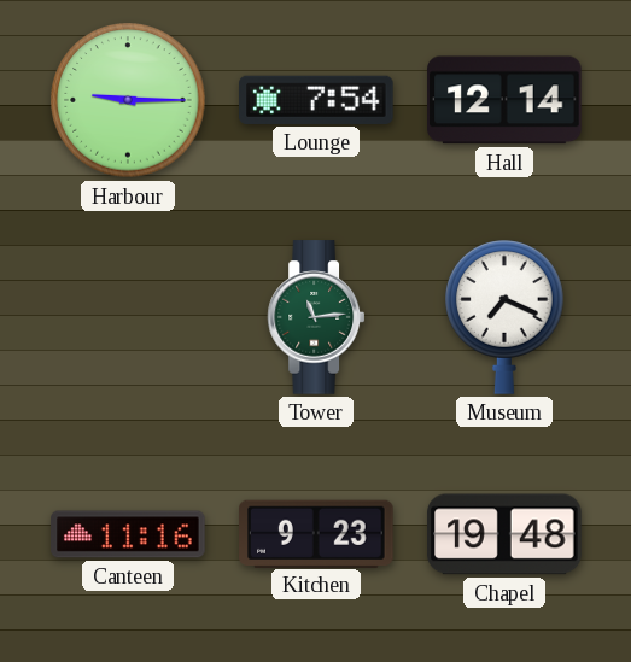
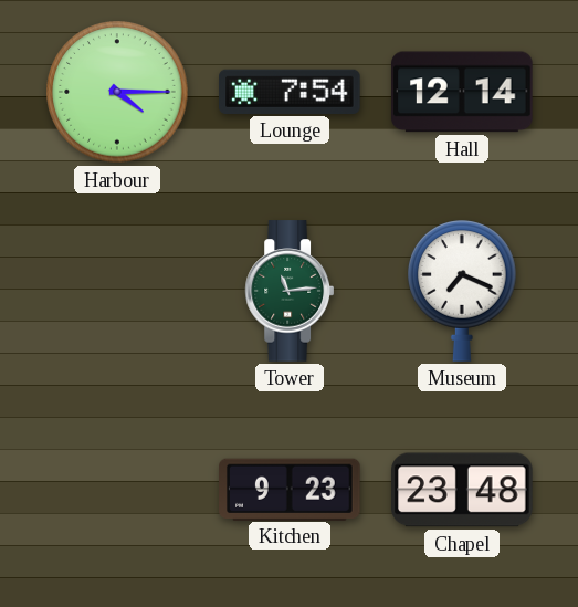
Harbour: 9:15 -> 4:15 (117, 92)
Canteen: 11:16 -> none (128, 534)
Chapel: 19:48 -> 23:48 (462, 490)
